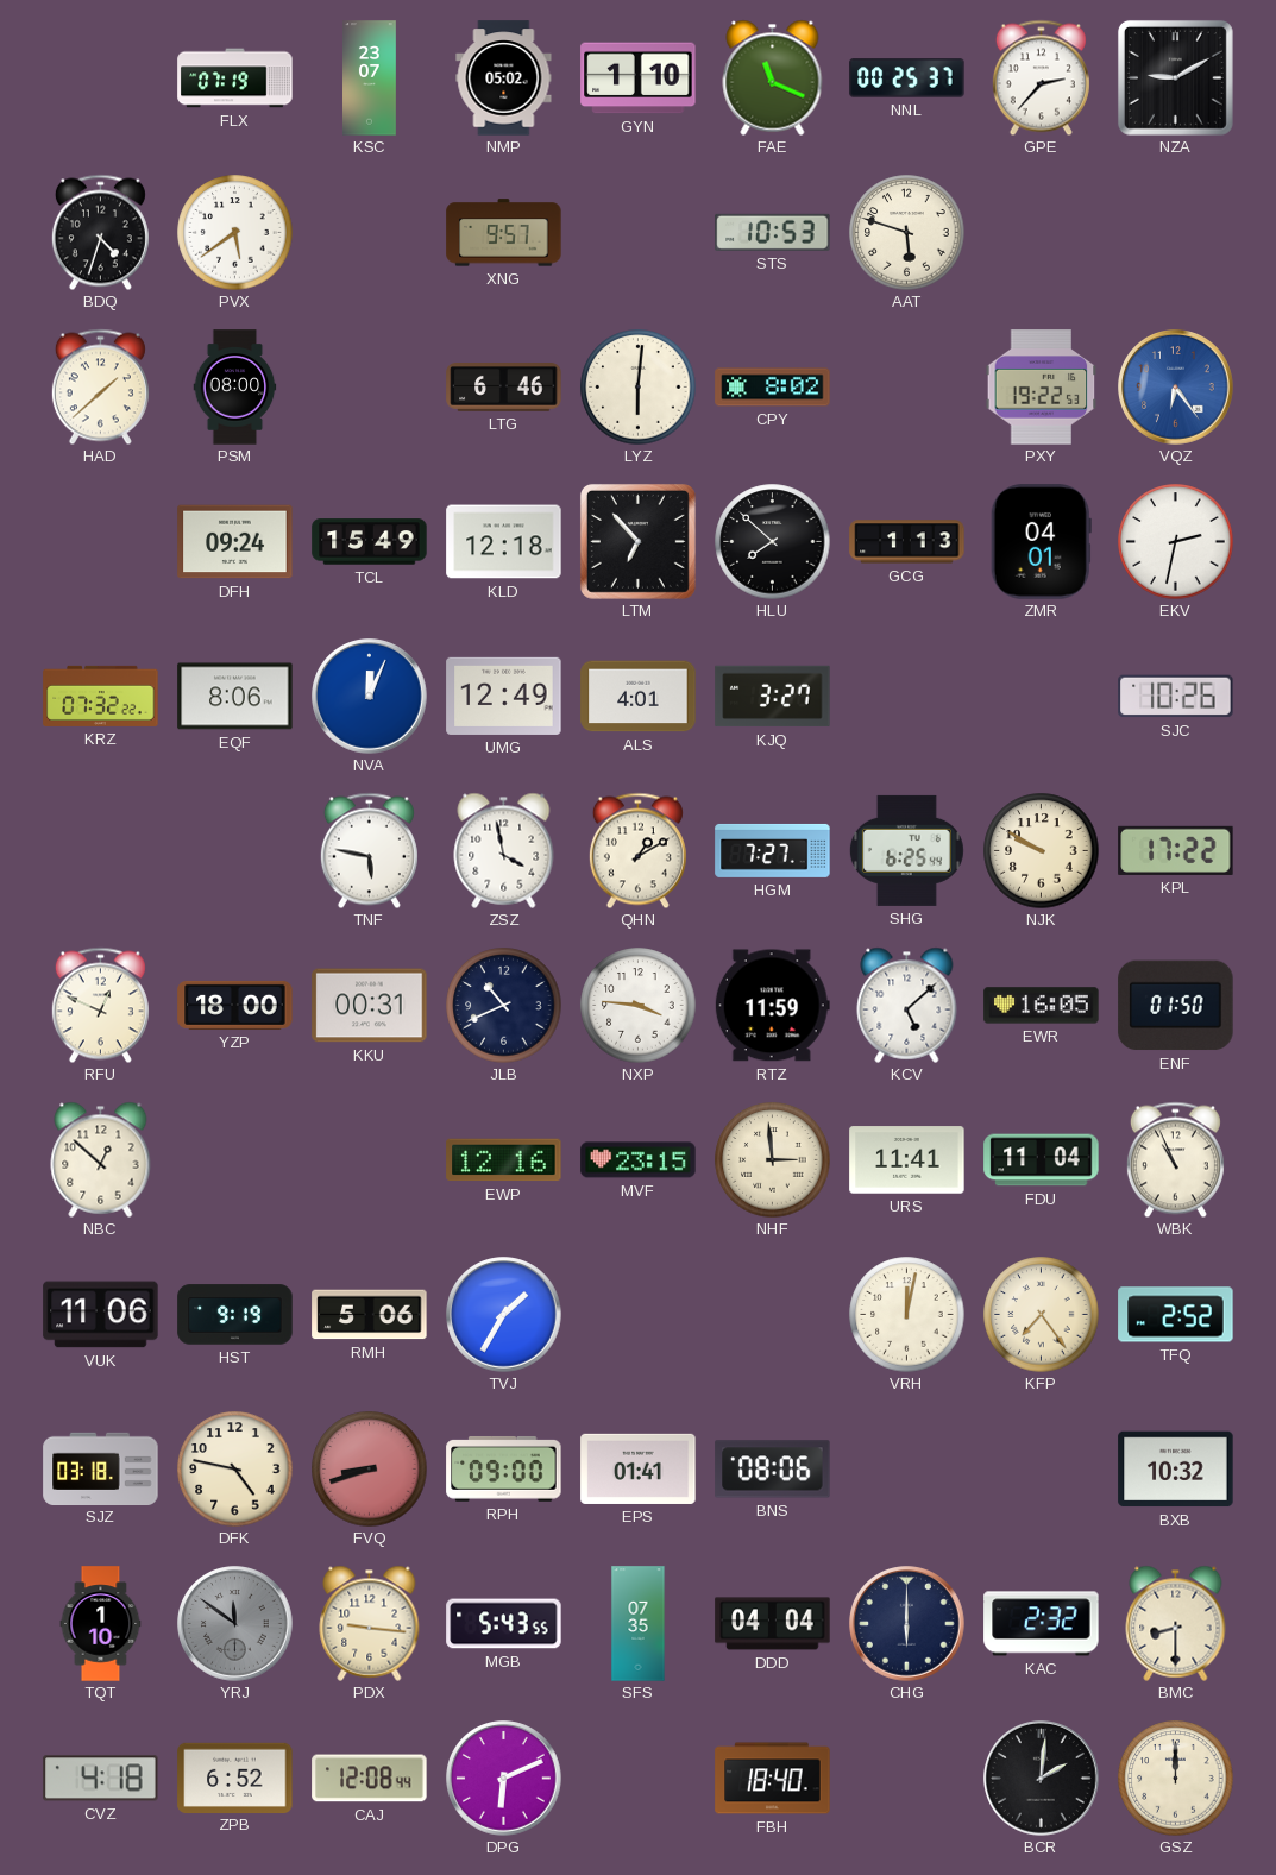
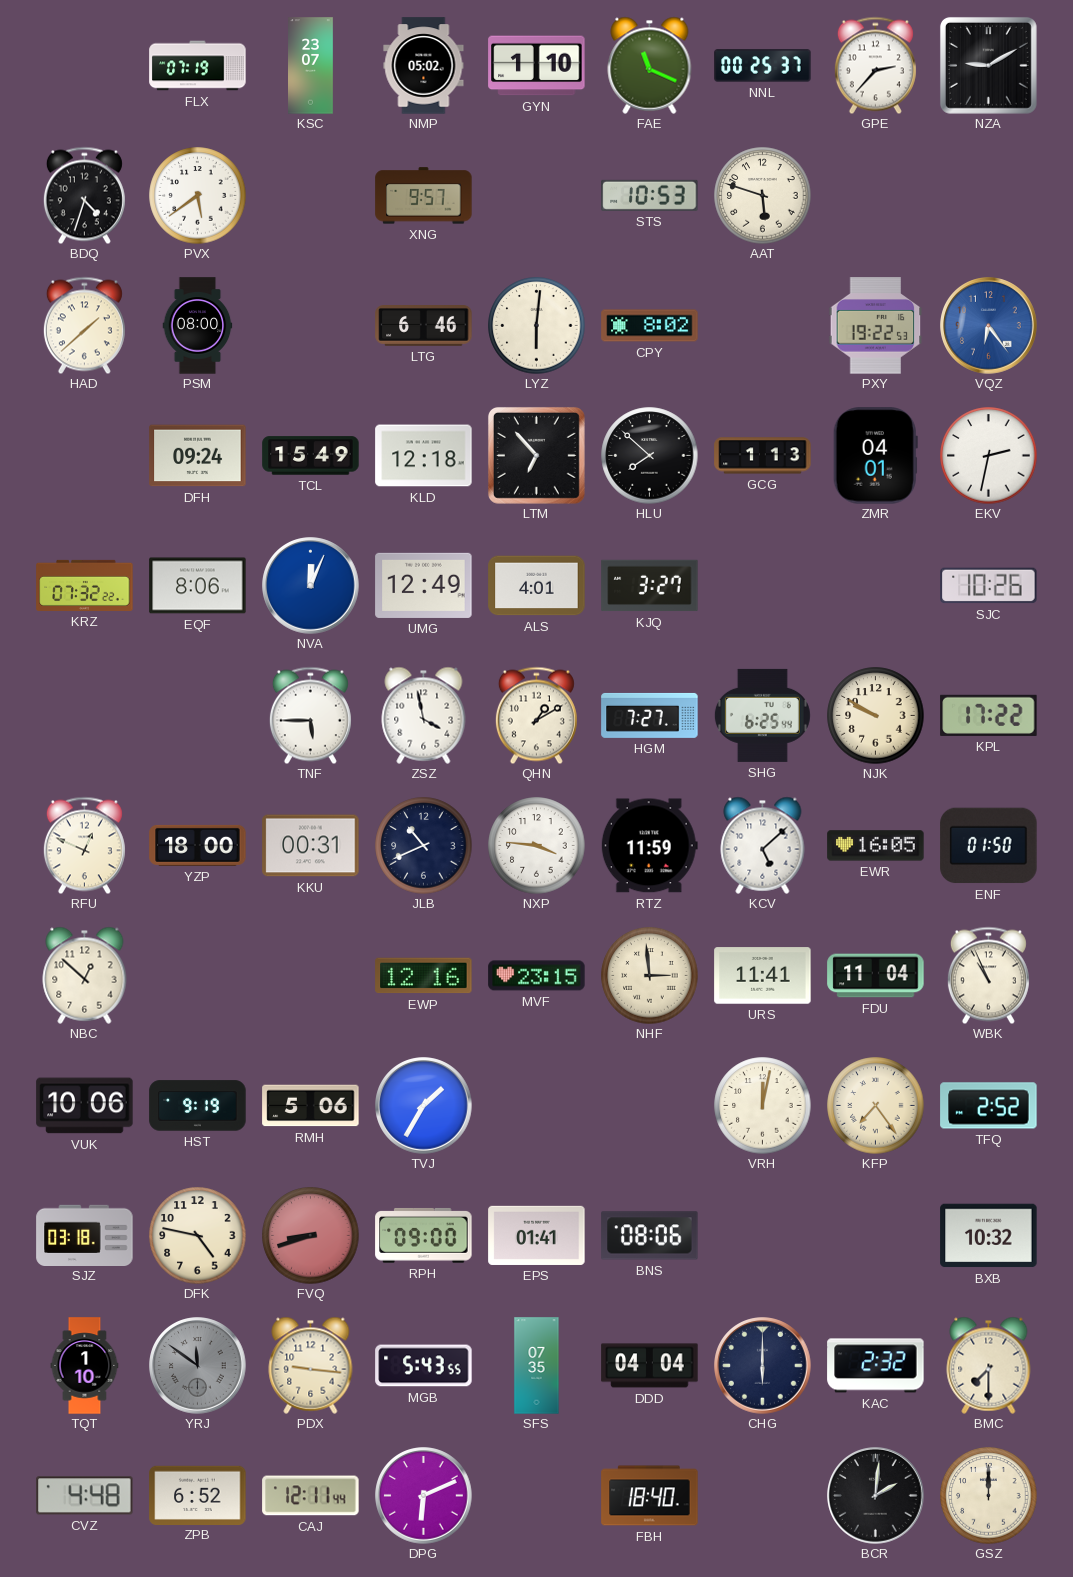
TNF: 5:47 -> 5:45 (310, 715)
VUK: 11:06 -> 10:06 (85, 1106)
BMC: 8:30 -> 7:30 (989, 1365)
CVZ: 4:18 -> 4:48 (85, 1496)
CAJ: 12:08 -> 12:11 (311, 1496)
